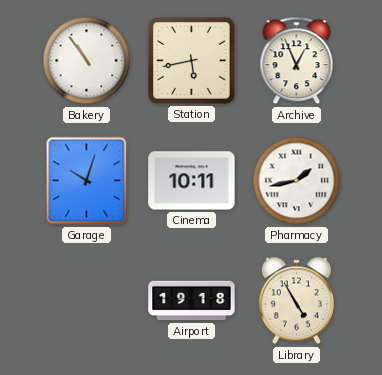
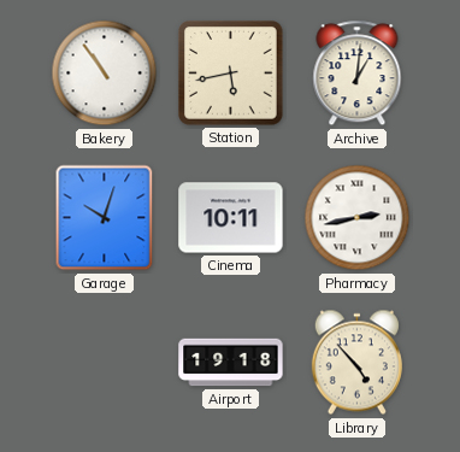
Archive: 12:56 -> 1:01 (358, 74)
Pharmacy: 1:43 -> 2:43 (358, 218)
Library: 4:55 -> 4:53 (356, 363)
